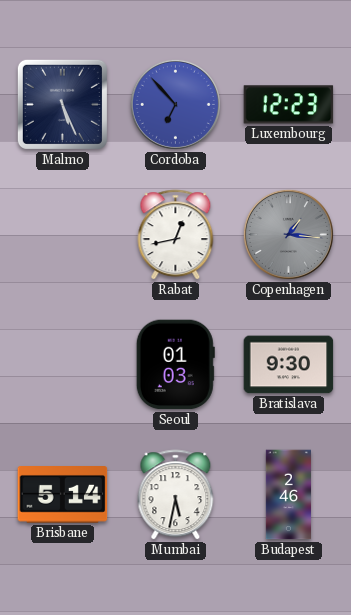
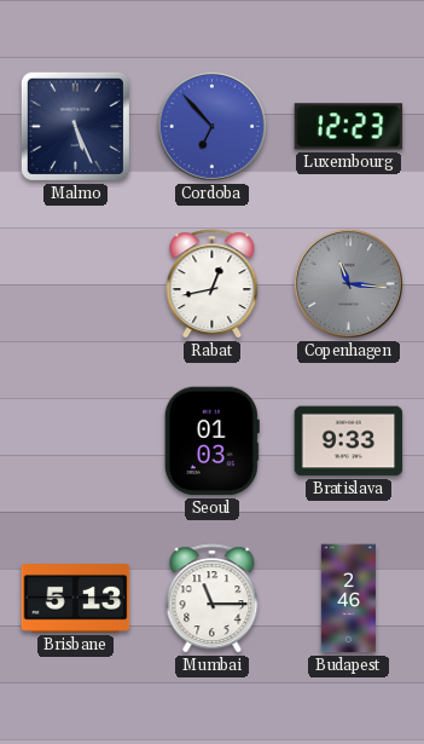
Copenhagen: 1:16 -> 11:16 (348, 283)
Bratislava: 9:30 -> 9:33 (349, 442)
Brisbane: 5:14 -> 5:13 (76, 599)
Mumbai: 5:32 -> 11:15 (213, 599)
